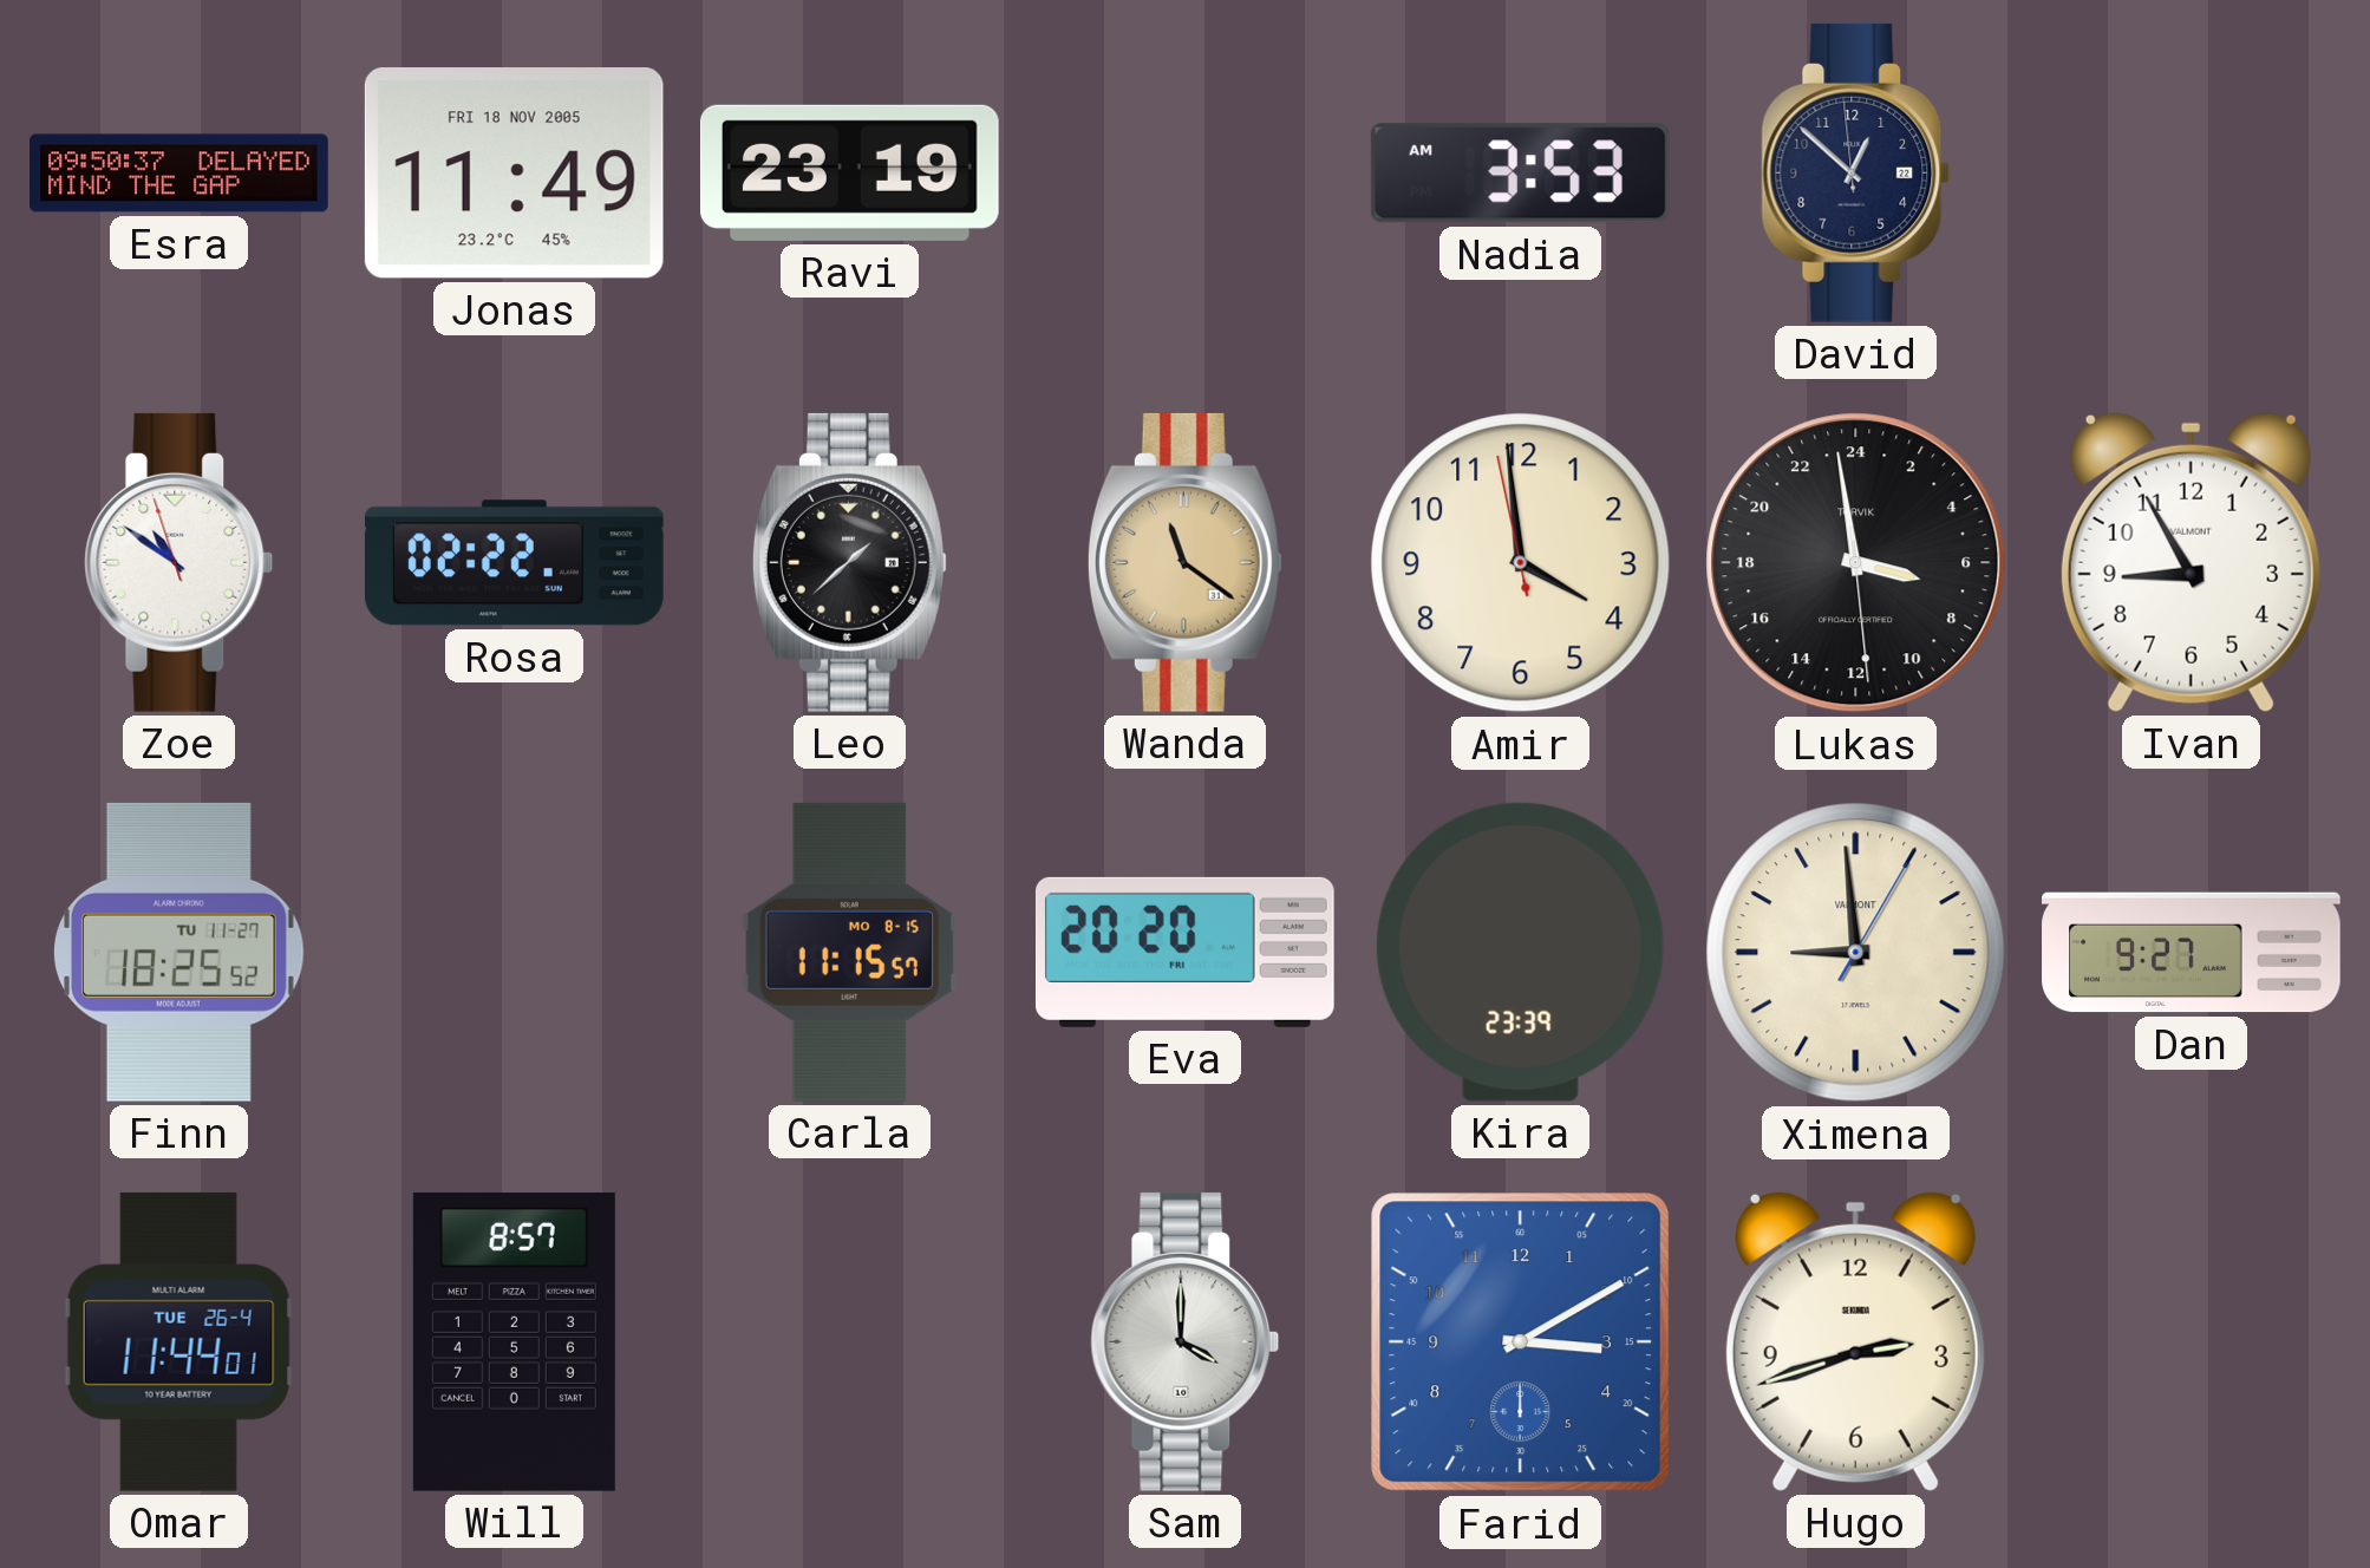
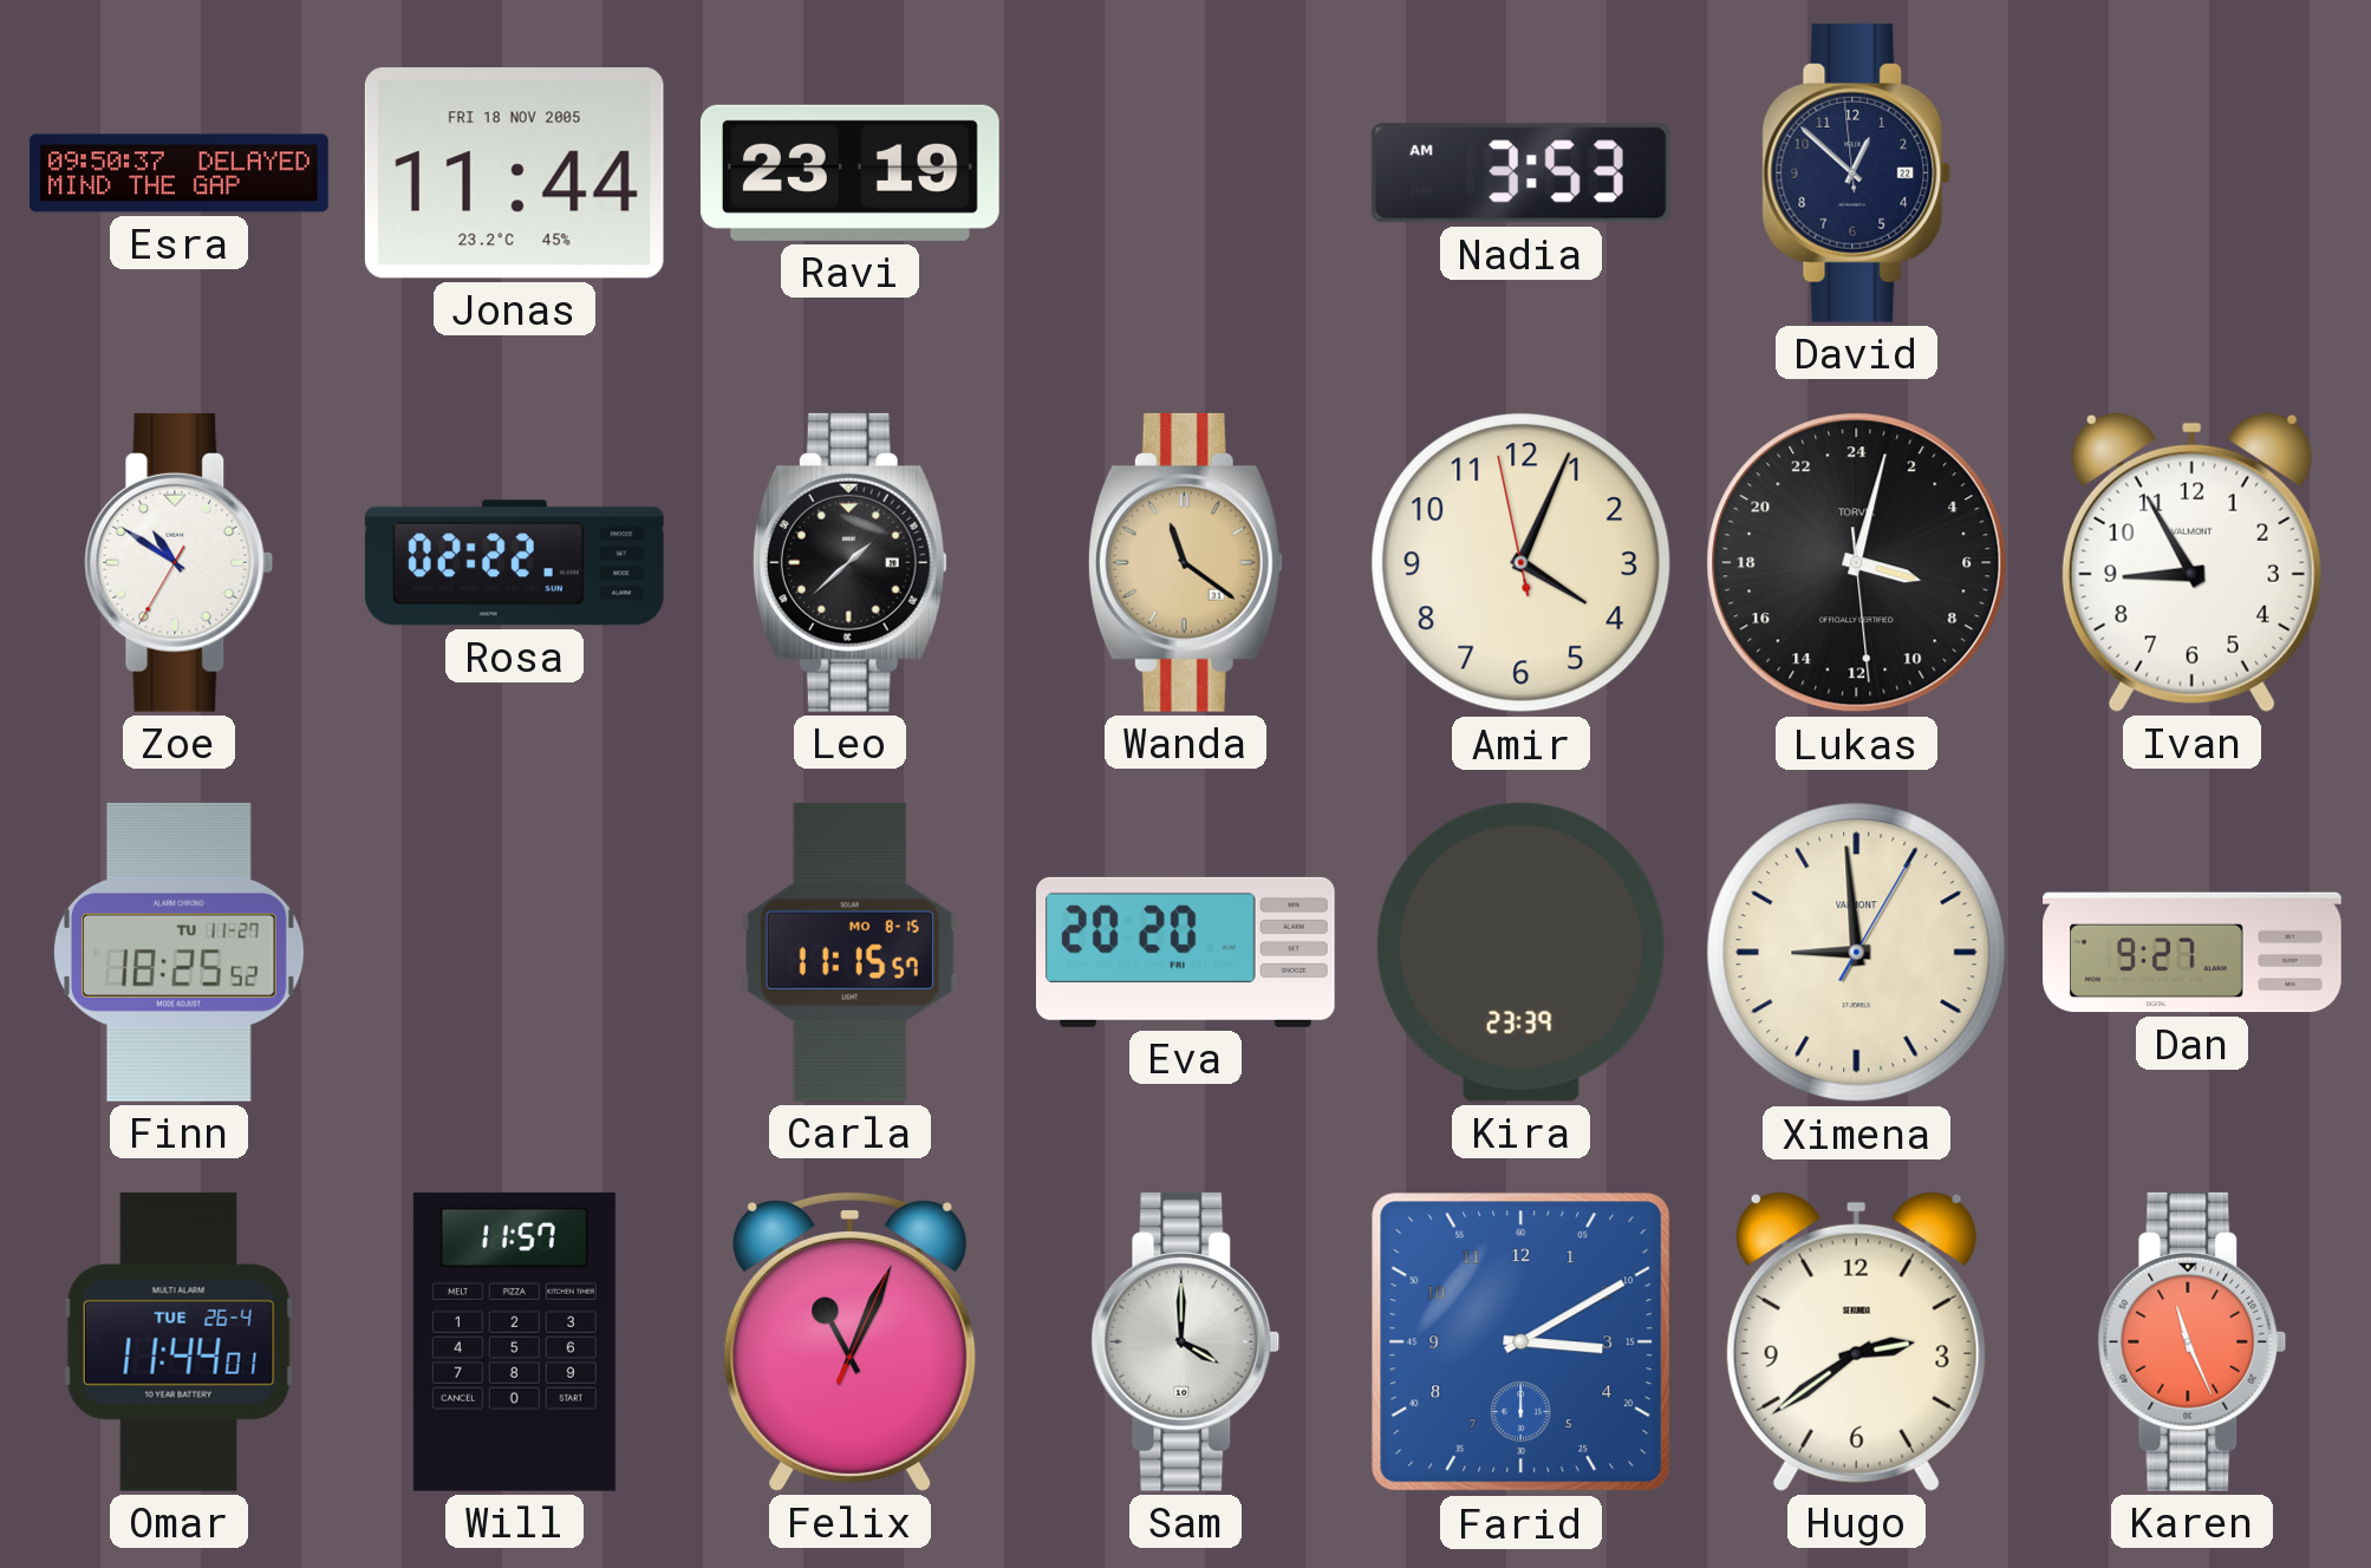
Jonas: 11:49 -> 11:44 (514, 174)
Zoe: 10:50:57 -> 10:50:35 (180, 562)
Amir: 3:58 -> 4:03 (1522, 563)
Lukas: 6:58 -> 7:02 (1857, 563)
Will: 8:57 -> 11:57 (514, 1341)
Felix: none -> 11:04 (851, 1341)
Hugo: 2:42 -> 2:39 (1856, 1341)
Karen: none -> 11:26 (2193, 1341)
